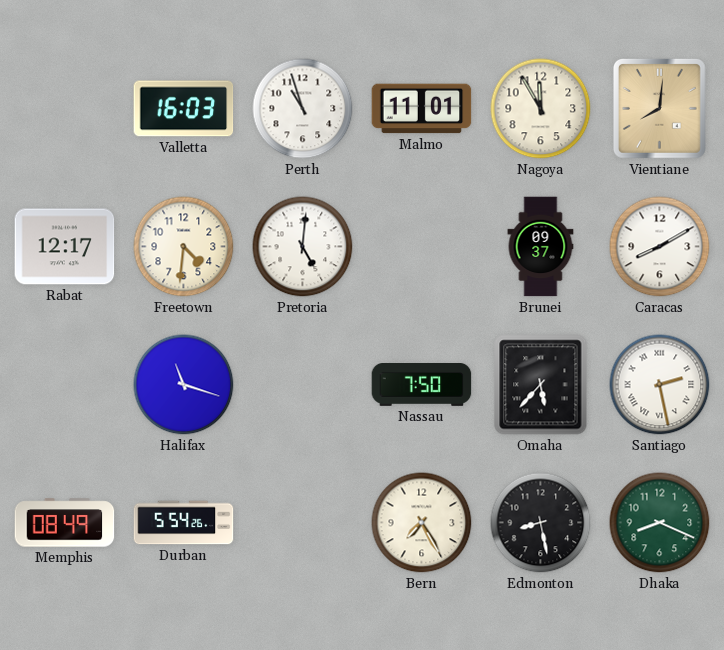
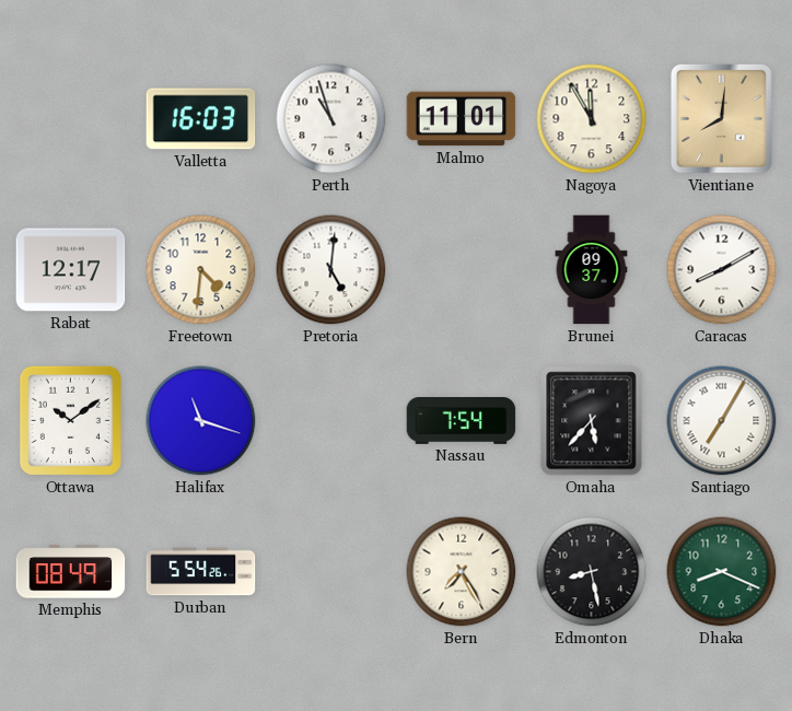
Ottawa: none -> 10:09 (70, 420)
Nassau: 7:50 -> 7:54 (462, 421)
Santiago: 2:28 -> 7:05 (722, 421)
